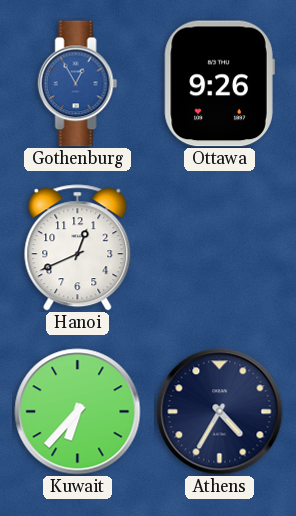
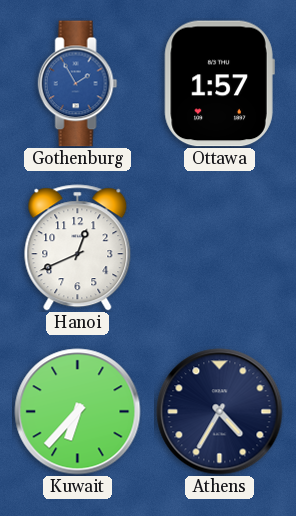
Gothenburg: 12:55 -> 1:55 (78, 84)
Ottawa: 9:26 -> 1:57 (219, 84)
